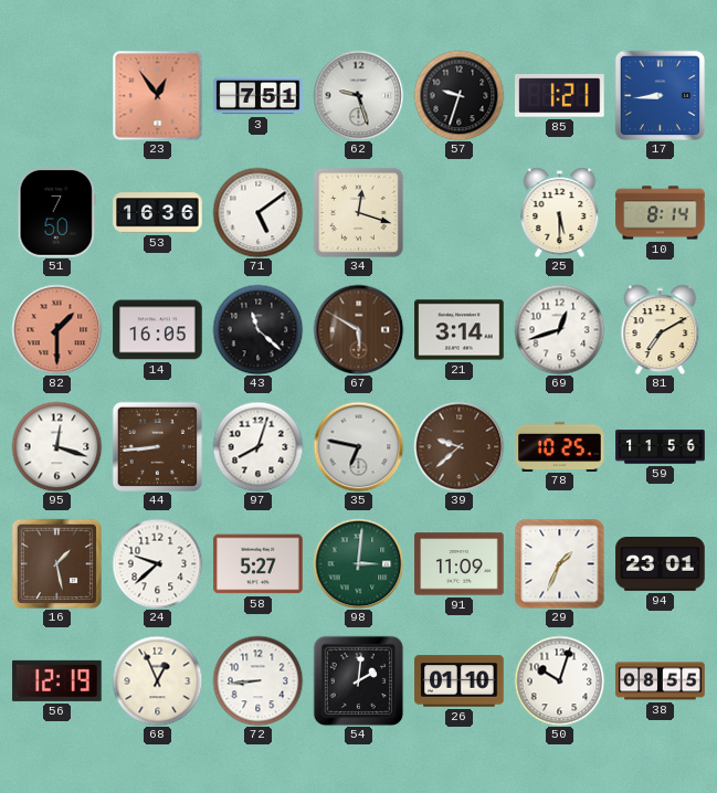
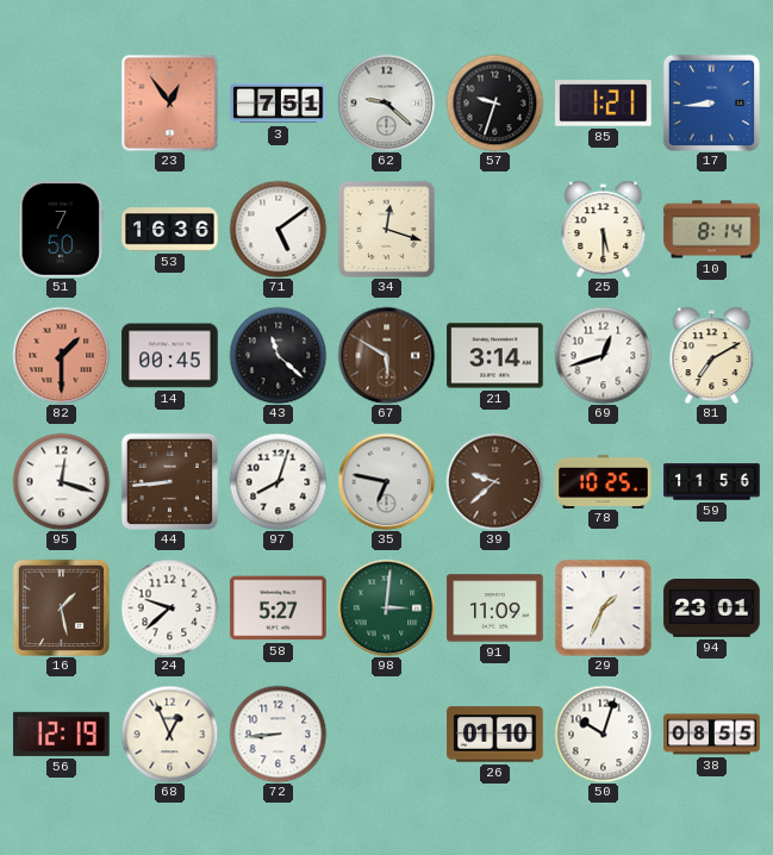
62: 9:27 -> 9:22 (386, 102)
14: 16:05 -> 00:45 (170, 356)
54: 2:01 -> none (358, 680)
